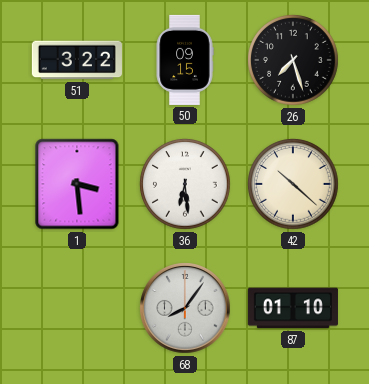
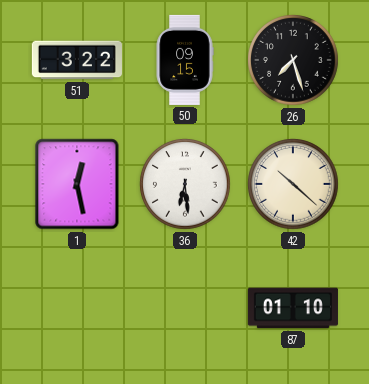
1: 3:29 -> 12:28 (77, 184)
68: 8:06 -> none (185, 308)
